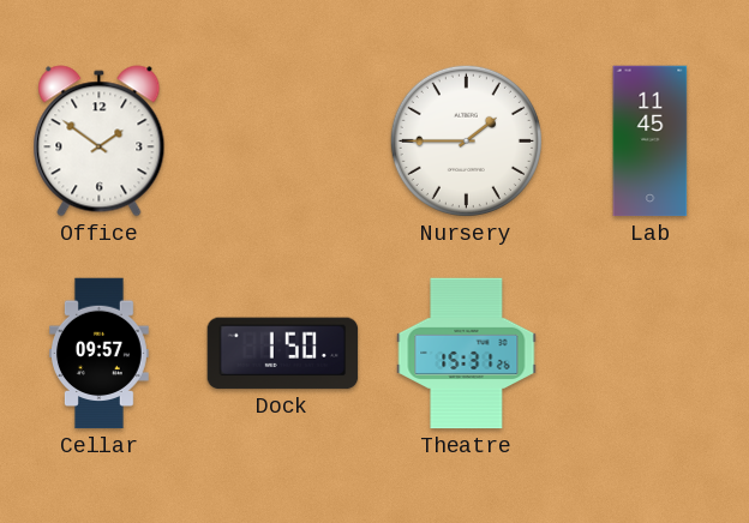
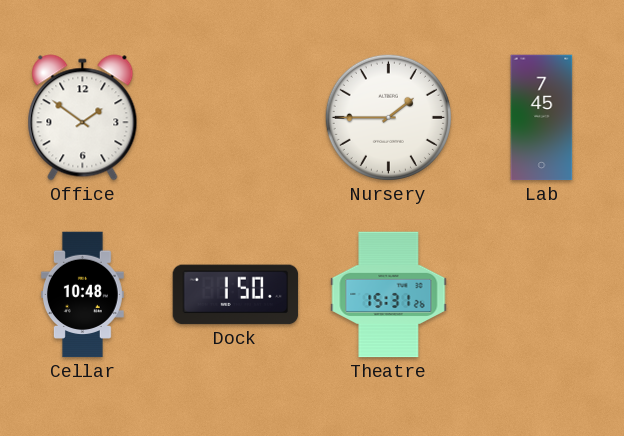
Lab: 11:45 -> 7:45 (542, 118)
Cellar: 09:57 -> 10:48 (82, 295)
